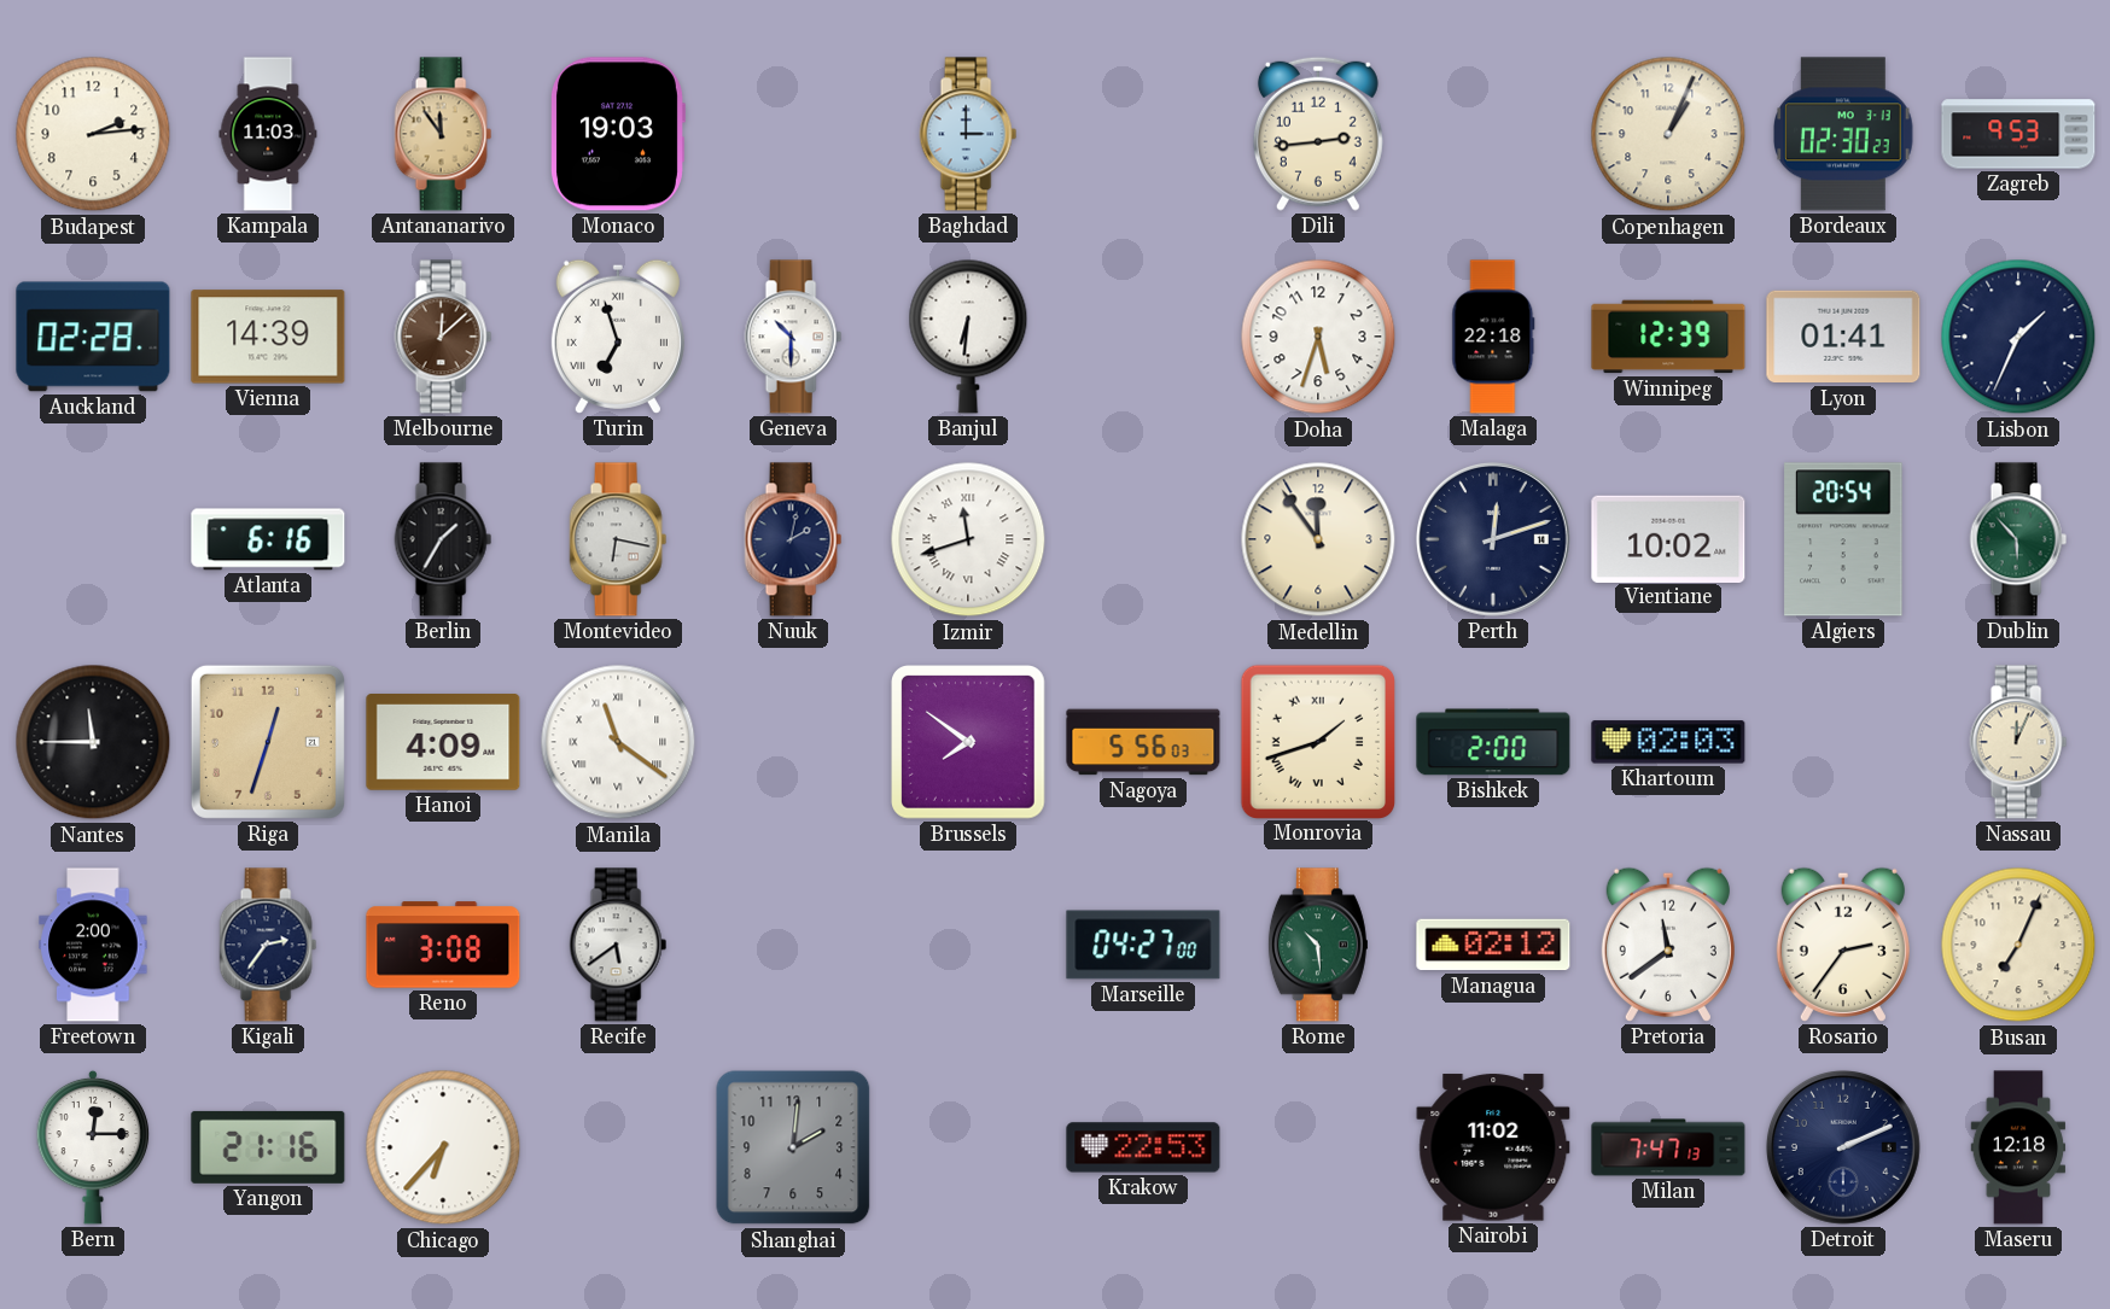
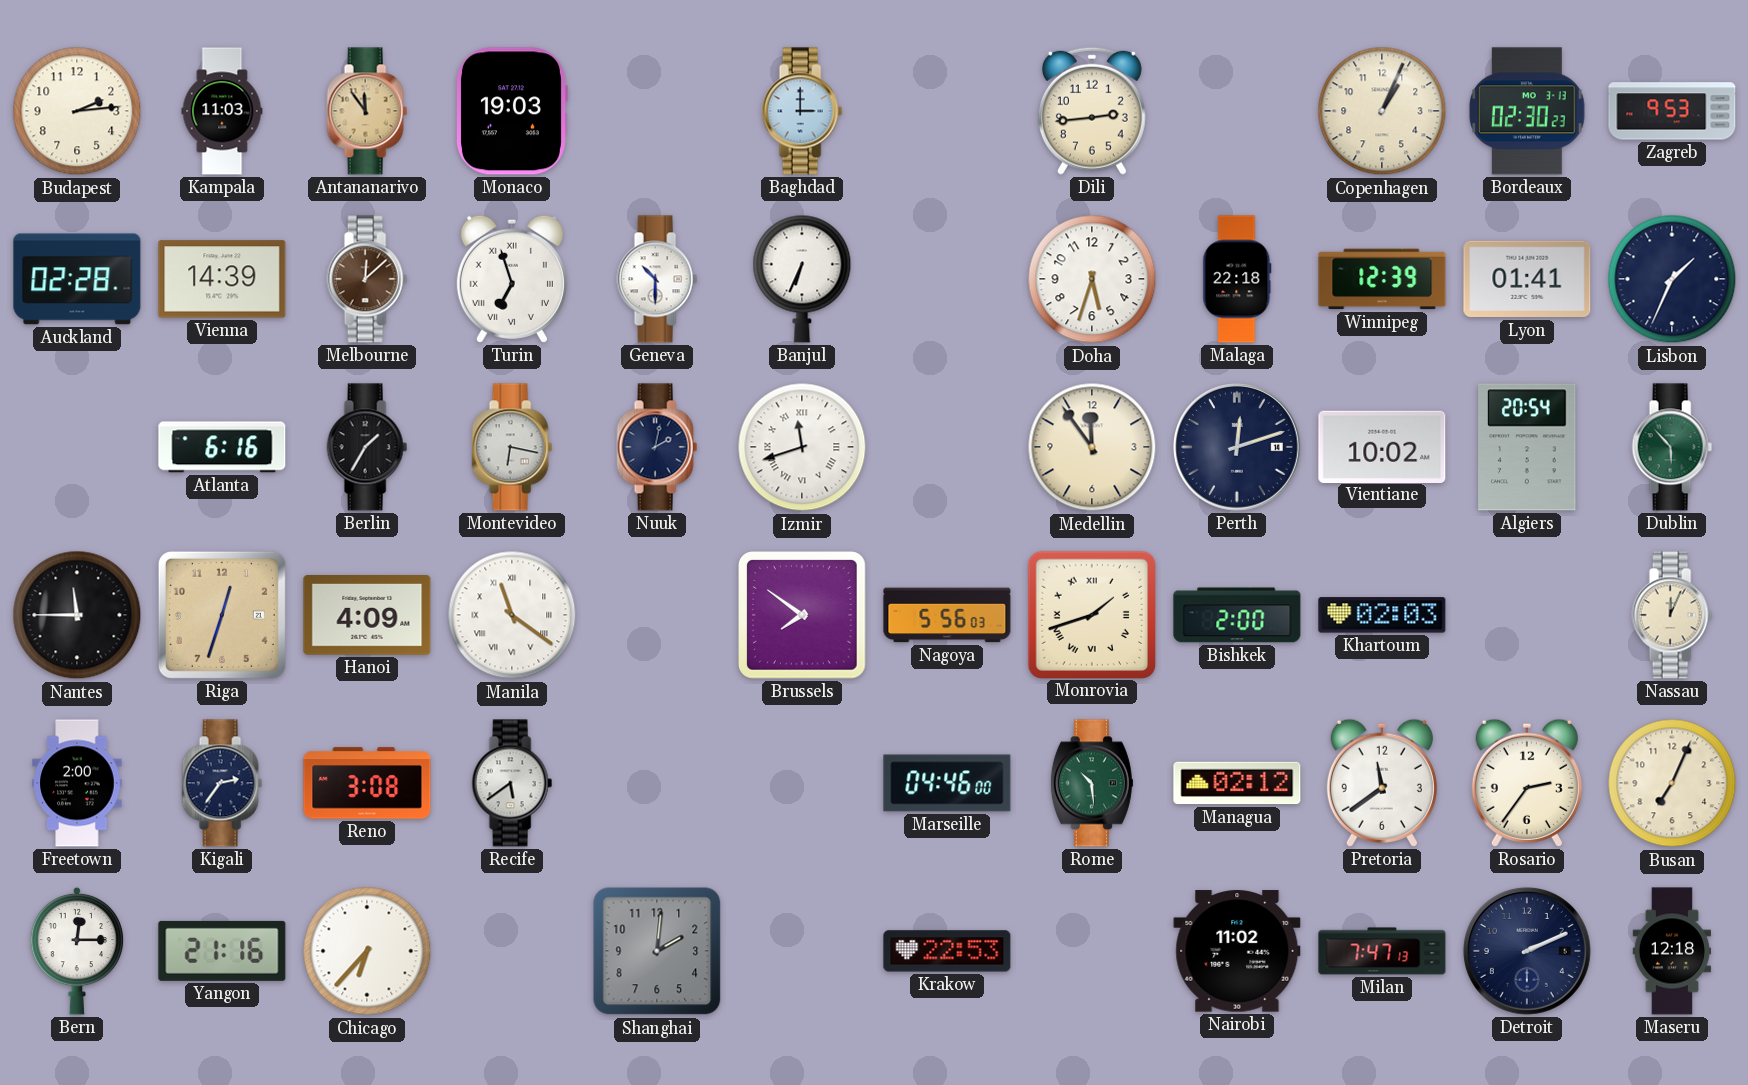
Banjul: 6:31 -> 6:34 (802, 279)
Marseille: 04:27 -> 04:46 (947, 783)
